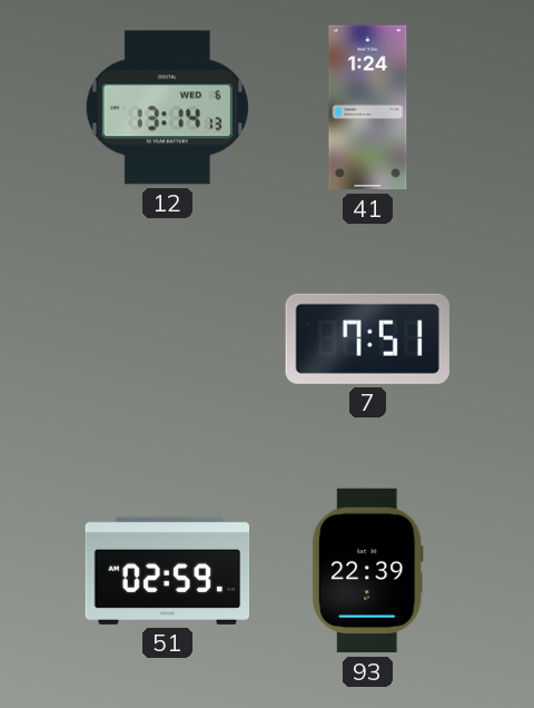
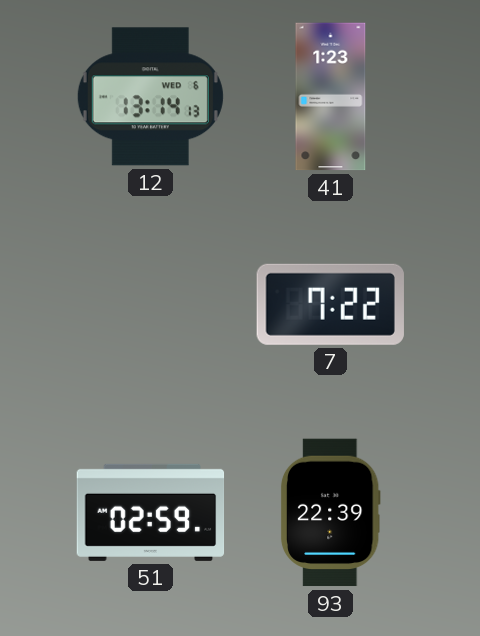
41: 1:24 -> 1:23 (331, 97)
7: 7:51 -> 7:22 (330, 304)
